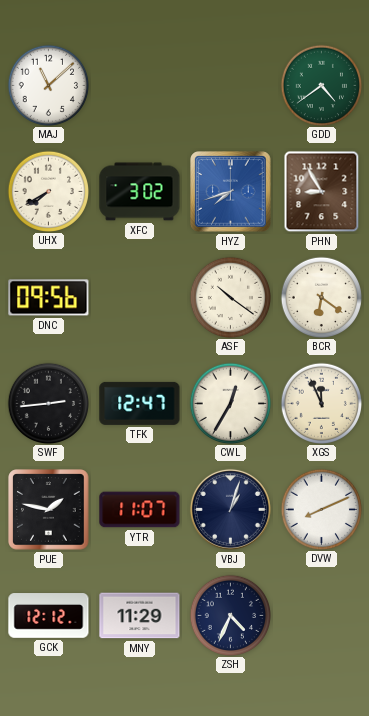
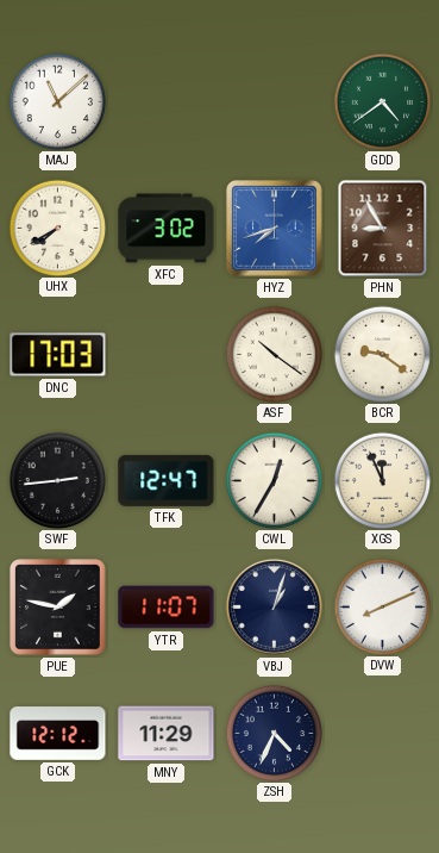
DNC: 09:56 -> 17:03 (58, 355)
BCR: 6:21 -> 9:21 (382, 354)
